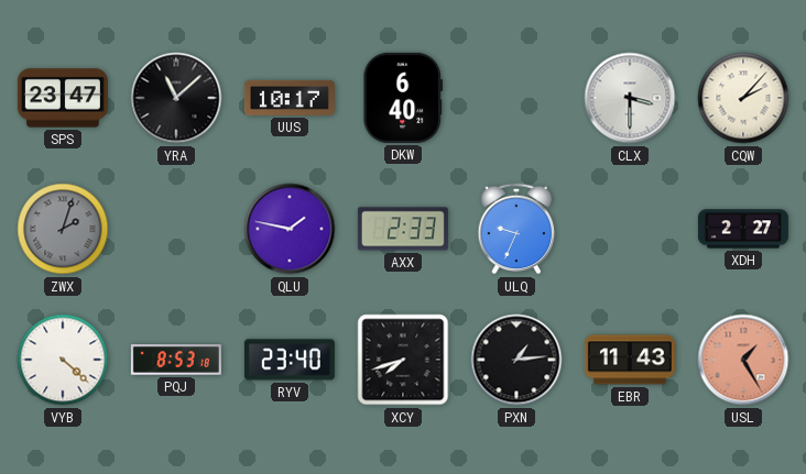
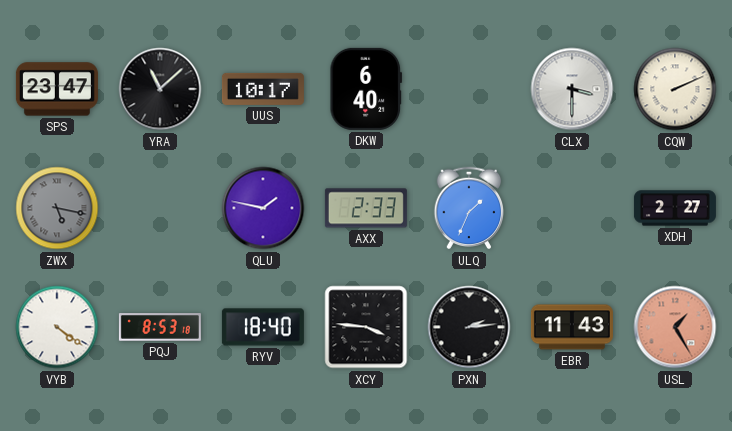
CQW: 2:07 -> 2:11 (675, 89)
ZWX: 2:03 -> 5:17 (57, 208)
ULQ: 9:34 -> 1:34 (469, 208)
VYB: 4:22 -> 4:21 (57, 327)
RYV: 23:40 -> 18:40 (263, 327)
XCY: 7:42 -> 3:46 (366, 327)
PXN: 1:14 -> 2:14 (469, 327)
